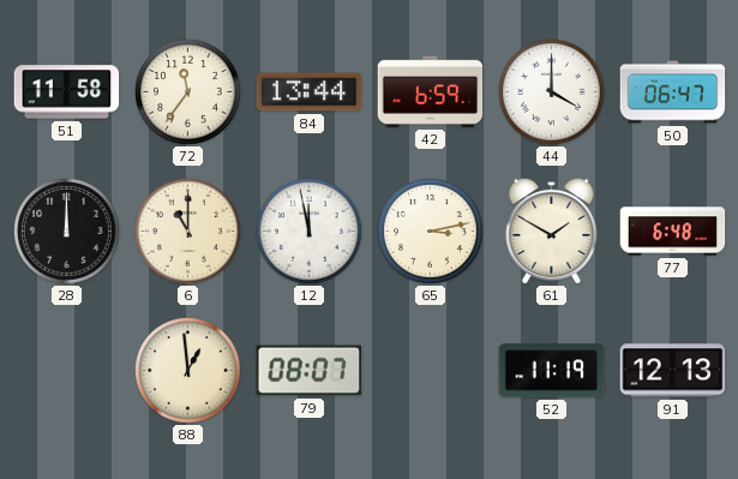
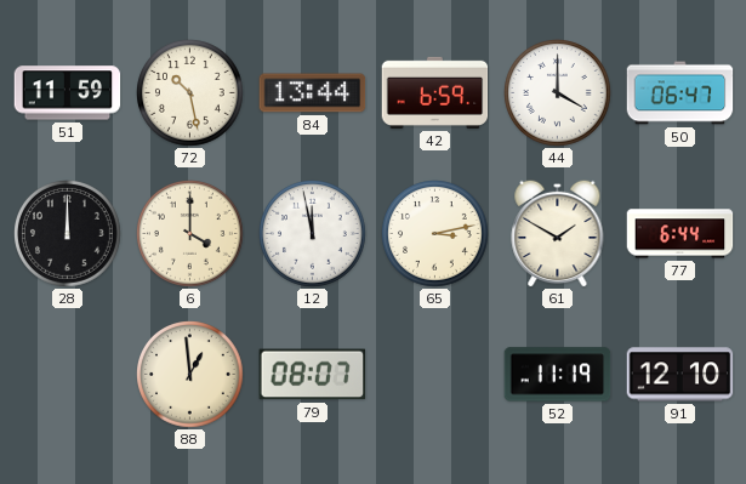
51: 11:58 -> 11:59 (68, 93)
72: 11:36 -> 10:28 (190, 93)
6: 11:00 -> 4:00 (190, 234)
77: 6:48 -> 6:44 (680, 234)
91: 12:13 -> 12:10 (680, 375)
